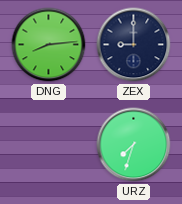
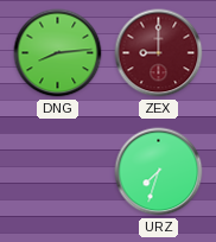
ZEX dial: navy -> burgundy (159, 53)
